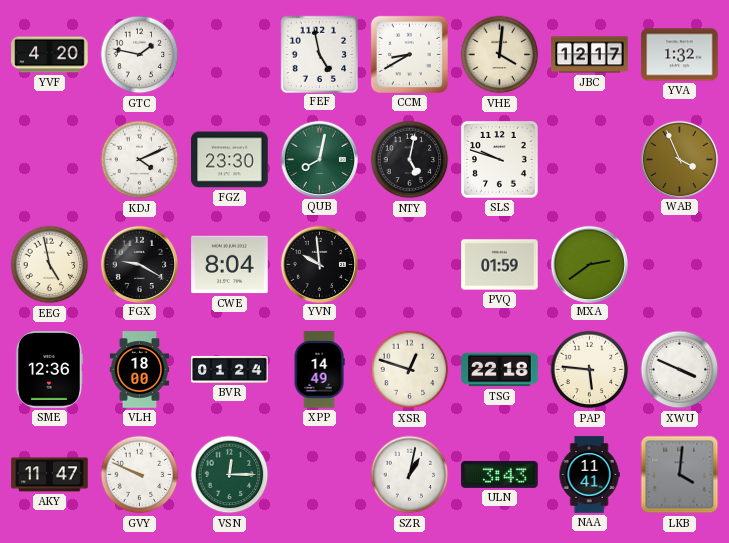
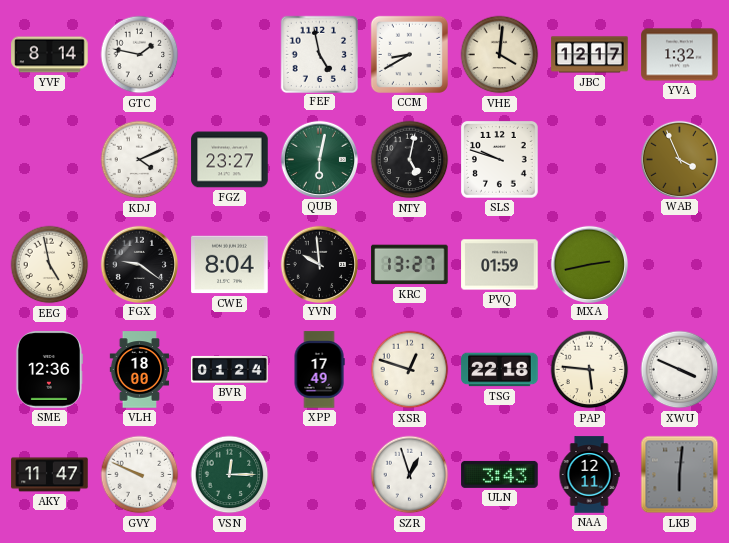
YVF: 4:20 -> 8:14 (50, 55)
FGZ: 23:30 -> 23:27 (230, 160)
QUB: 8:02 -> 6:02 (319, 159)
FGX: 9:20 -> 9:21 (139, 264)
KRC: none -> 13:27 (410, 265)
MXA: 2:39 -> 2:43 (589, 264)
XPP: 14:49 -> 17:49 (319, 370)
SZR: 1:02 -> 12:57 (410, 475)
NAA: 11:41 -> 12:11 (589, 475)
LKB: 4:01 -> 6:01 (680, 475)
